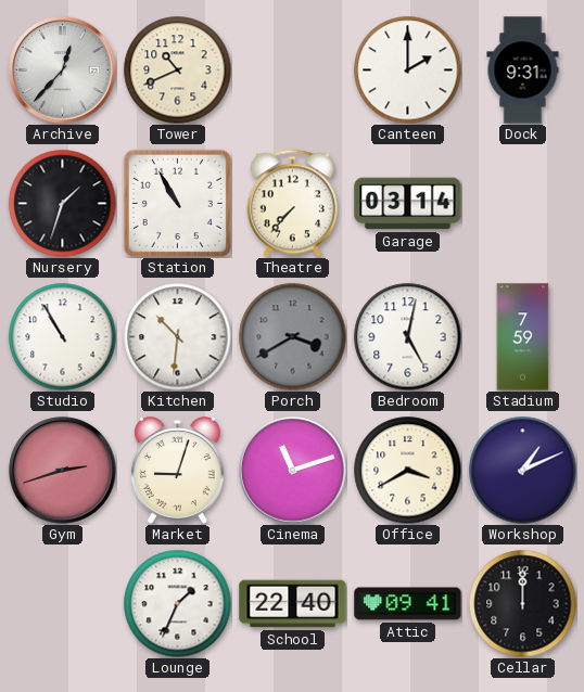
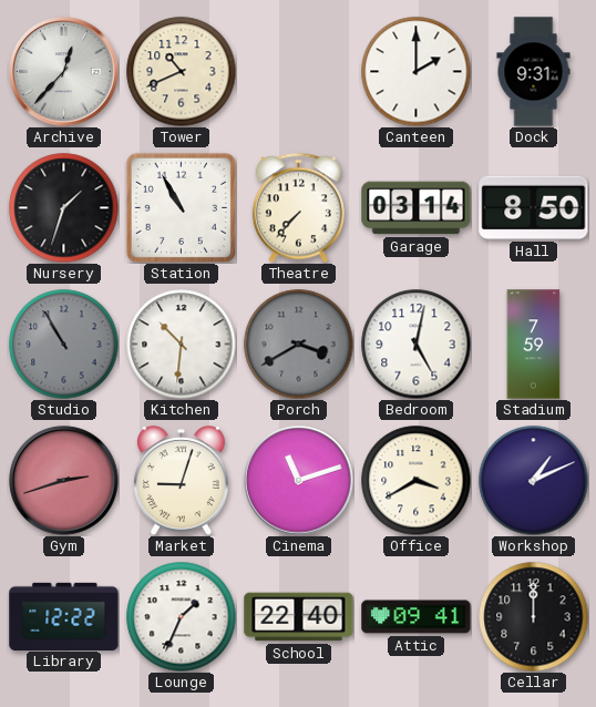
Hall: none -> 8:50 (534, 207)
Studio dial: white -> grey (64, 345)
Library: none -> 12:22 (64, 616)
